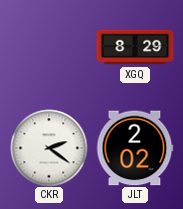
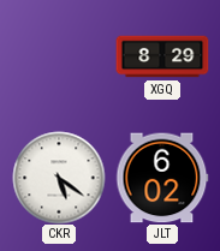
CKR: 2:21 -> 5:21 (59, 178)
JLT: 2:02 -> 6:02 (162, 178)
